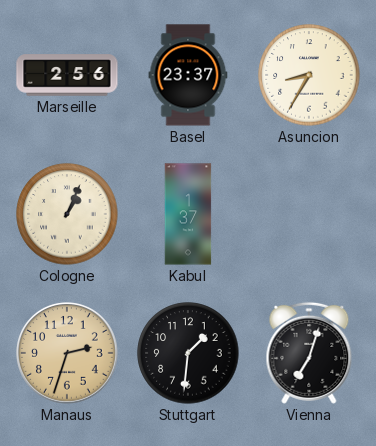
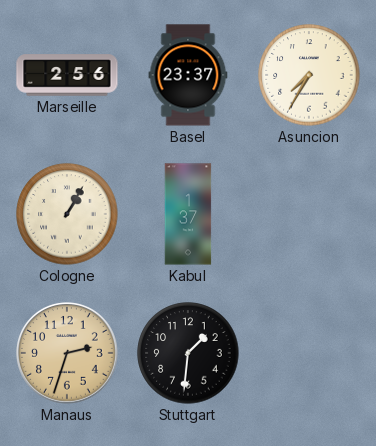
Asuncion: 8:35 -> 7:35 (309, 75)
Cologne: 1:04 -> 1:05 (67, 214)
Vienna: 7:03 -> none (309, 353)
